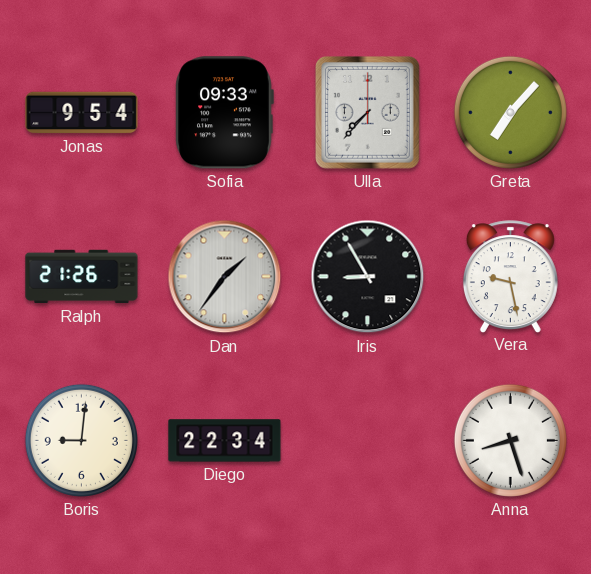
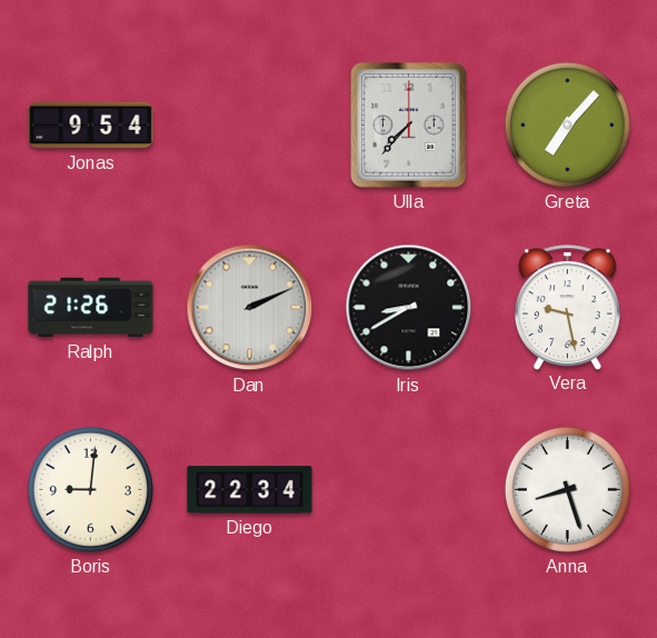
Sofia: 09:33 -> none (224, 113)
Dan: 1:36 -> 2:11 (250, 308)
Iris: 8:55 -> 8:40 (409, 308)
